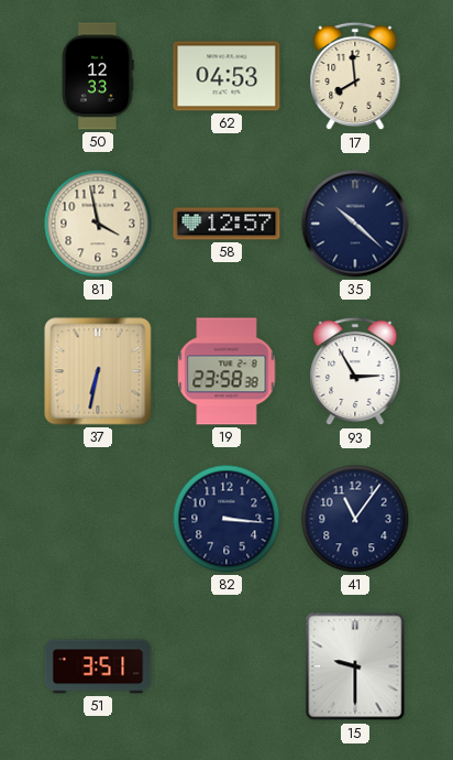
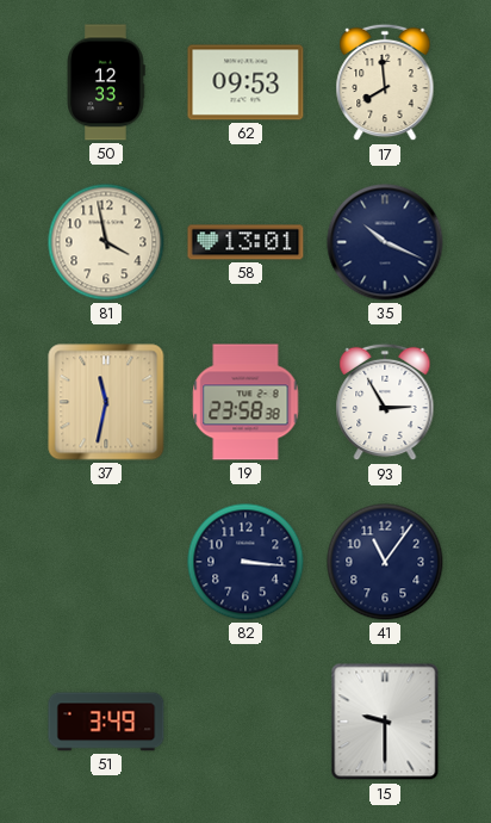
62: 04:53 -> 09:53 (245, 82)
58: 12:57 -> 13:01 (245, 242)
35: 10:22 -> 10:19 (385, 242)
37: 6:32 -> 11:32 (106, 402)
51: 3:51 -> 3:49 (106, 722)
